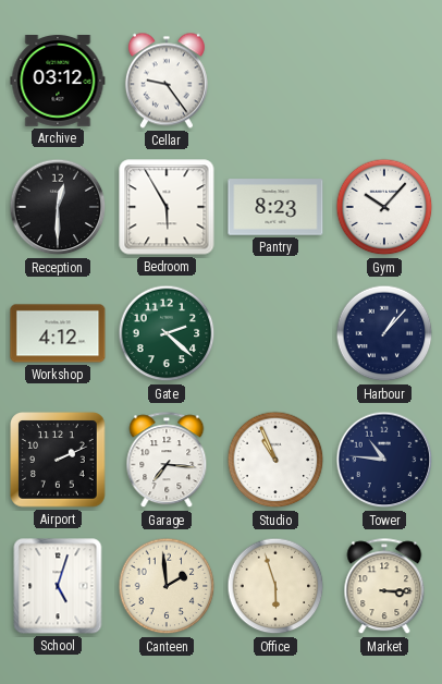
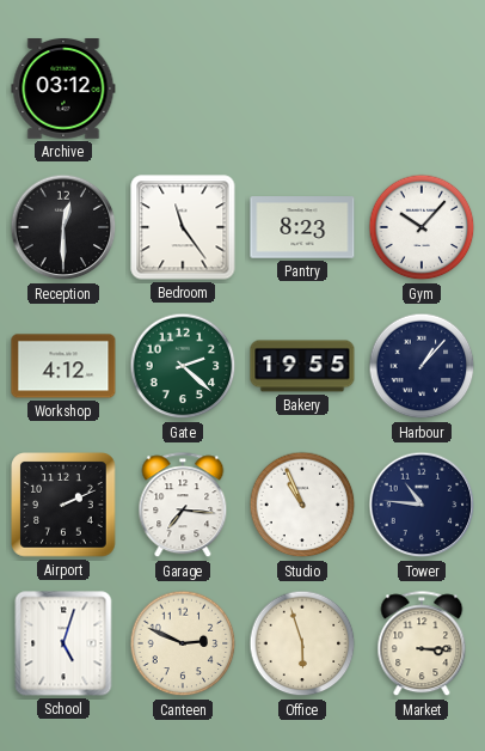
Cellar: 9:24 -> none (167, 81)
Bedroom: 5:55 -> 11:24 (183, 227)
Bakery: none -> 19:55 (302, 366)
Canteen: 1:59 -> 2:49 (183, 643)
